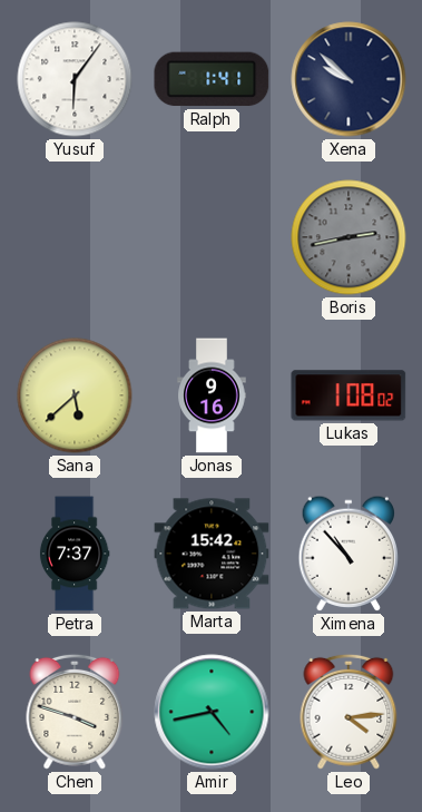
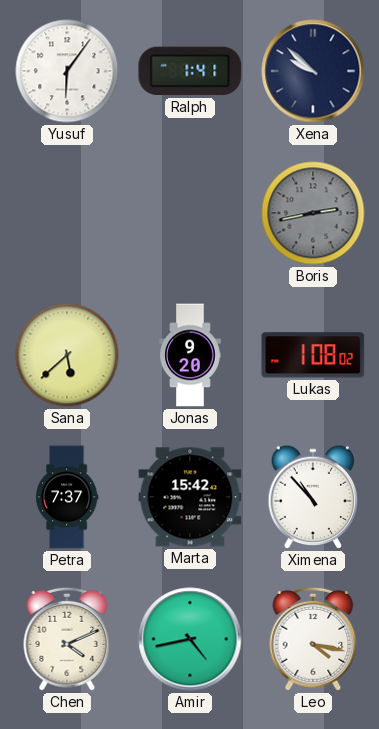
Jonas: 9:16 -> 9:20 (190, 355)
Chen: 3:48 -> 4:11 (67, 639)
Leo: 4:14 -> 4:17 (313, 639)
